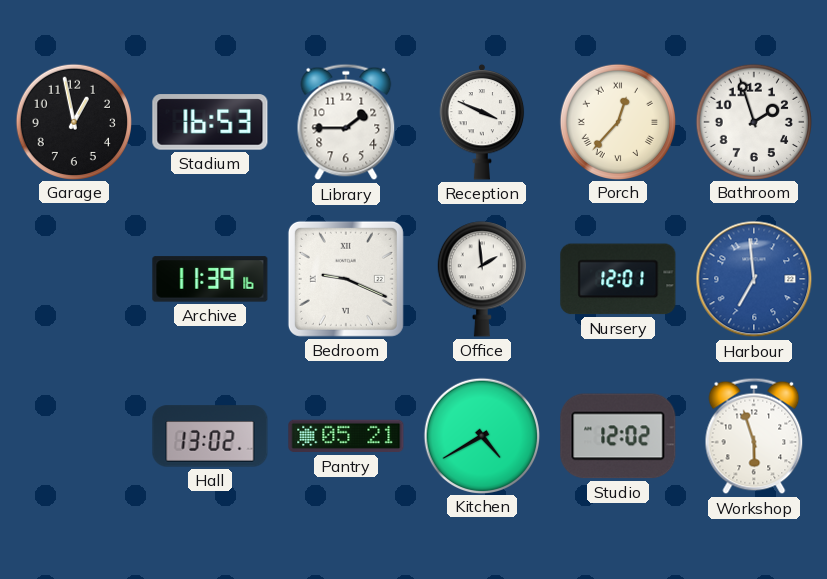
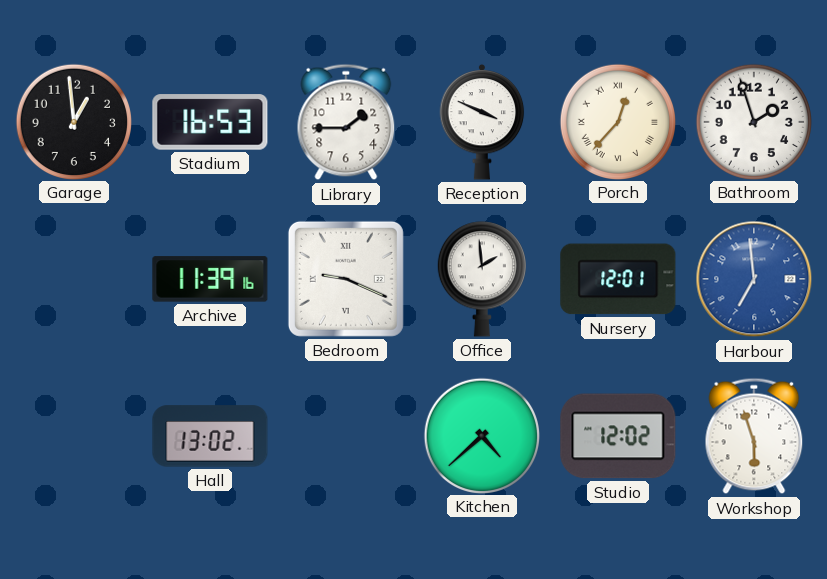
Garage: 12:58 -> 12:59 (73, 121)
Pantry: 05:21 -> none (346, 436)
Kitchen: 4:40 -> 4:38 (481, 435)
